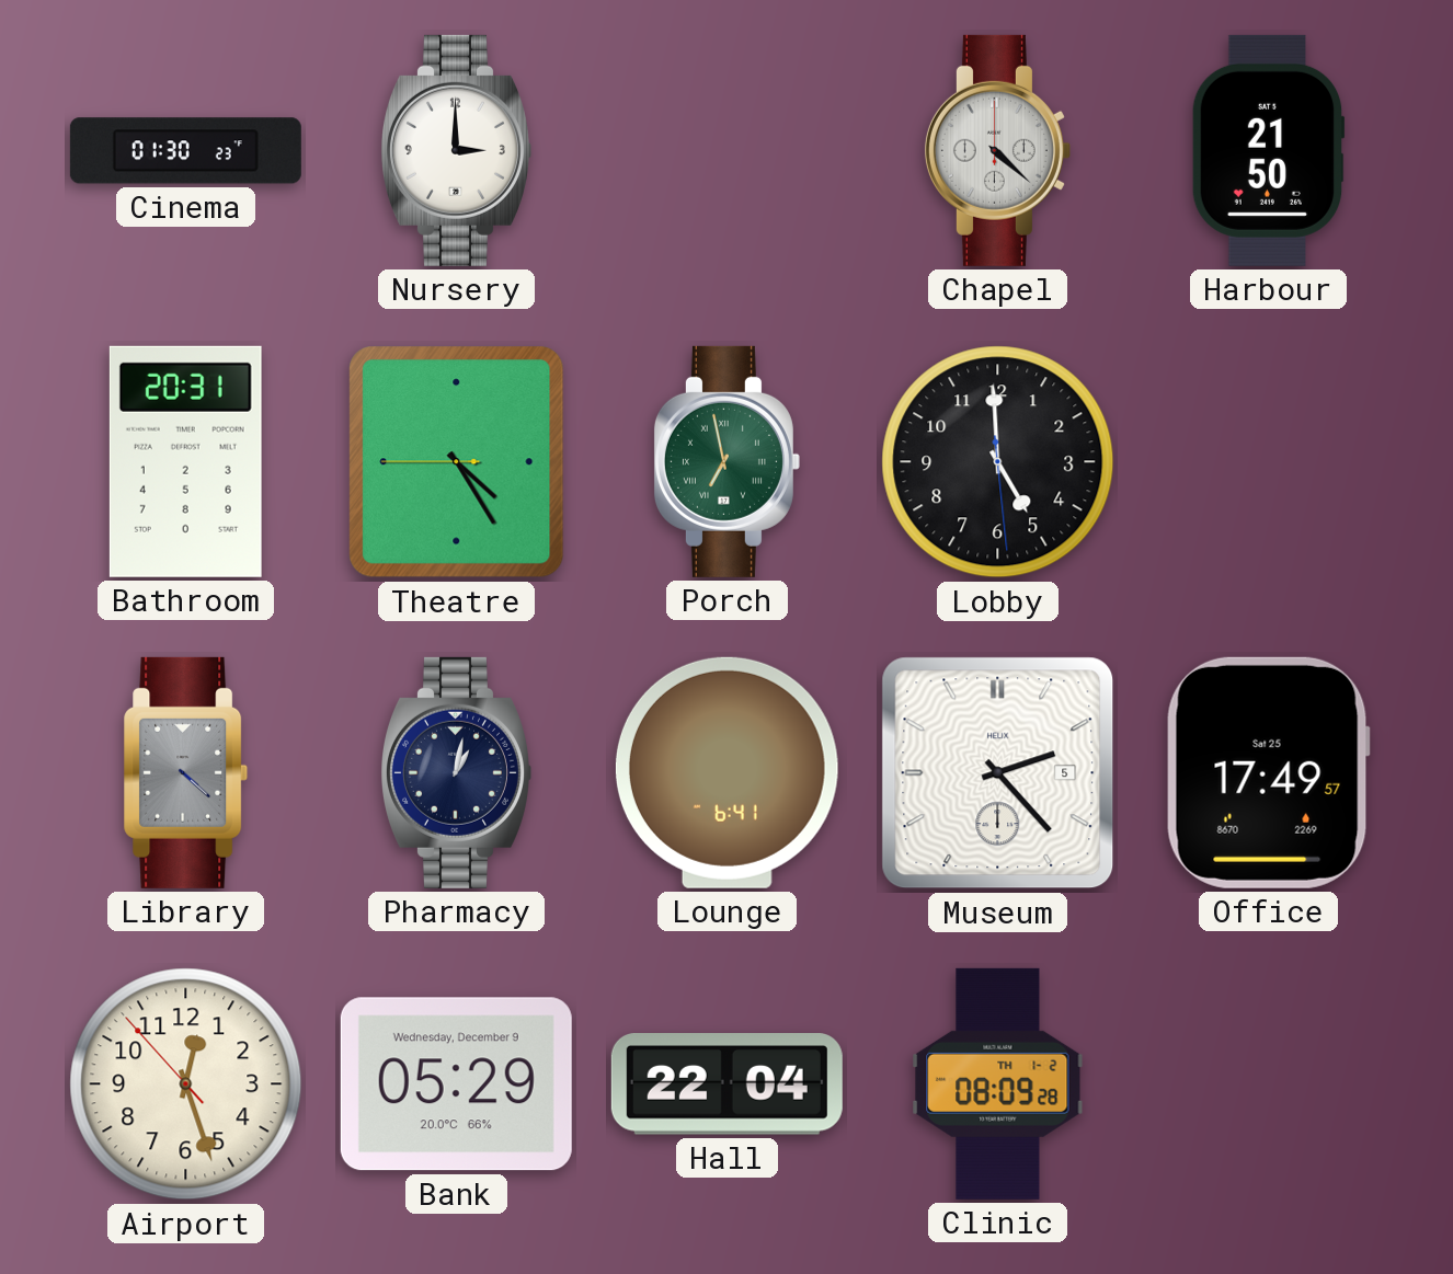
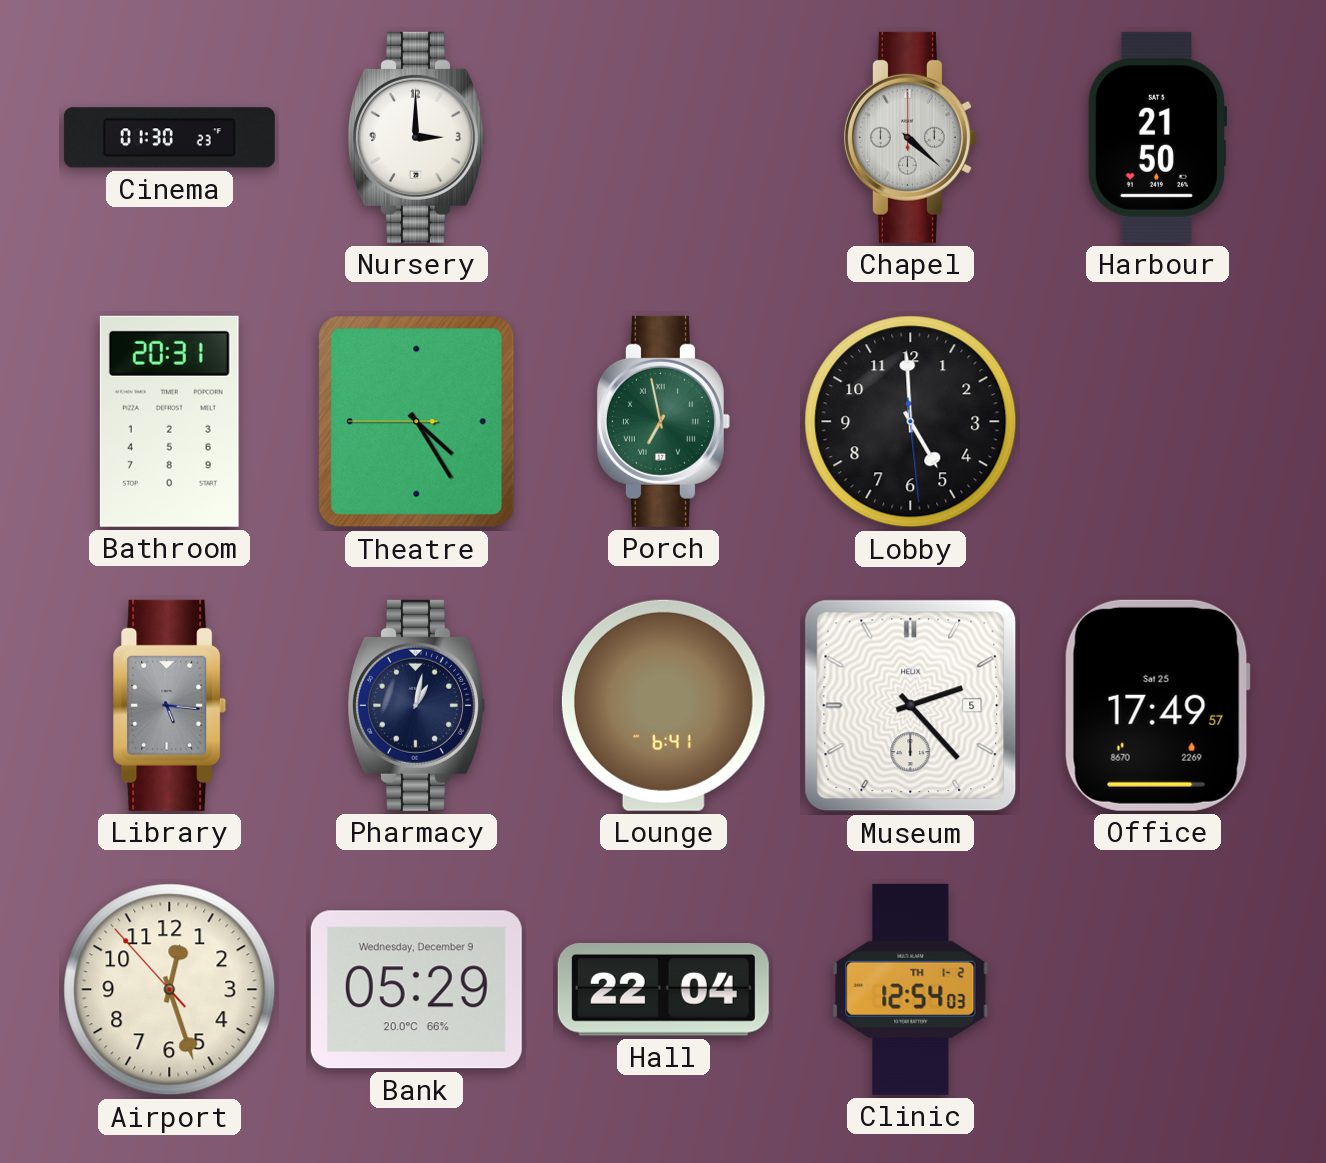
Library: 4:22 -> 5:16 (170, 705)
Clinic: 08:09 -> 12:54 (911, 989)
